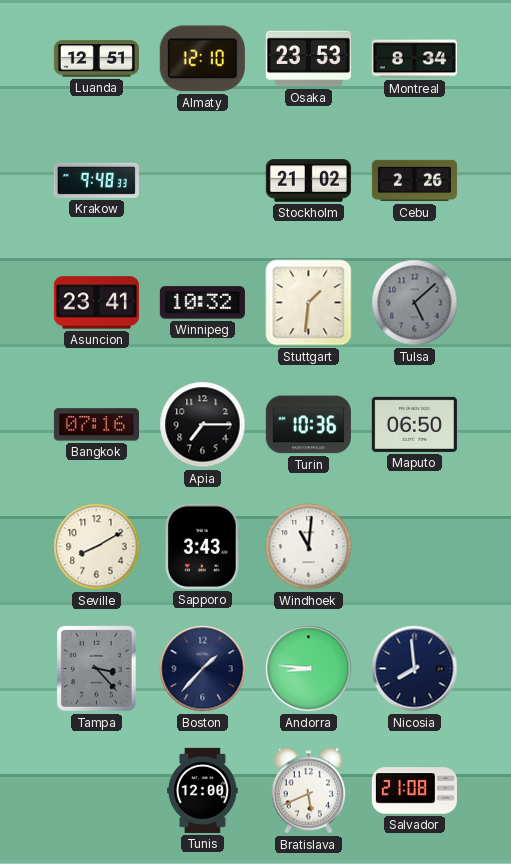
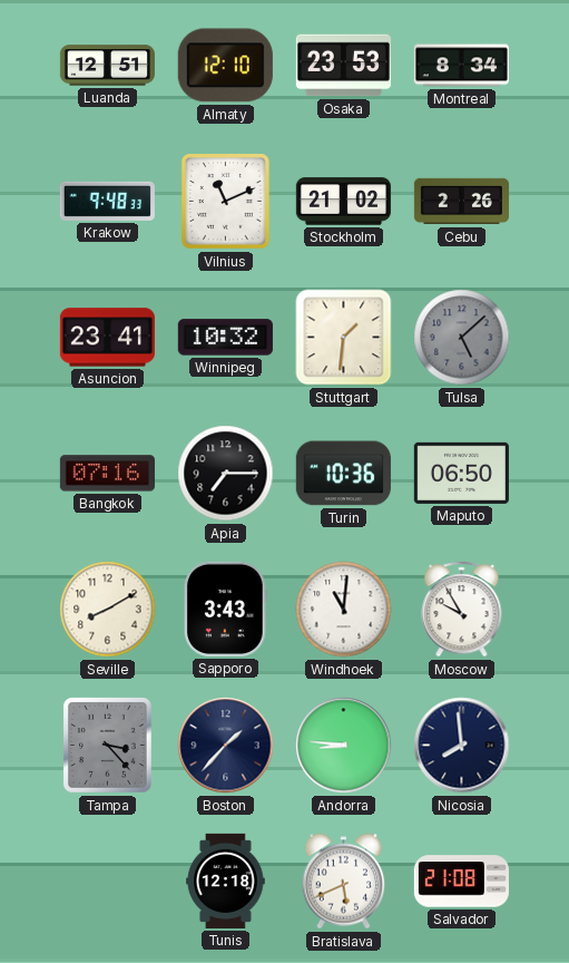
Vilnius: none -> 11:11 (226, 202)
Moscow: none -> 9:55 (462, 610)
Tunis: 12:00 -> 12:18 (226, 881)
